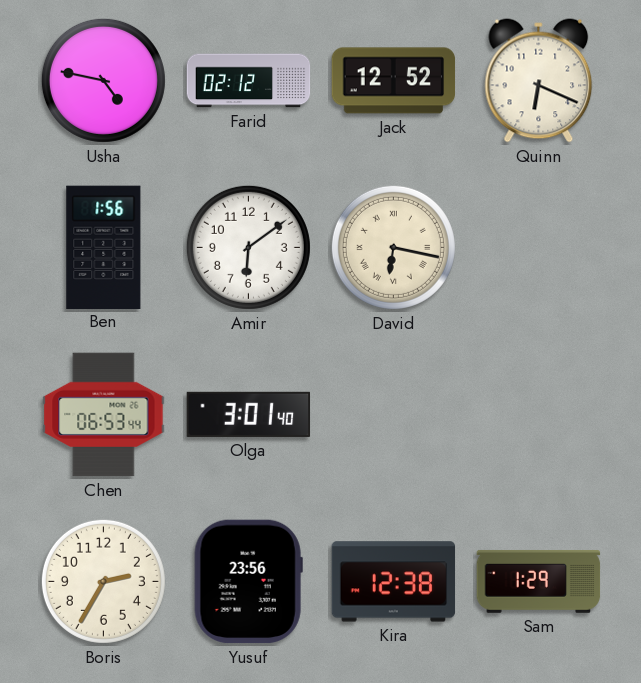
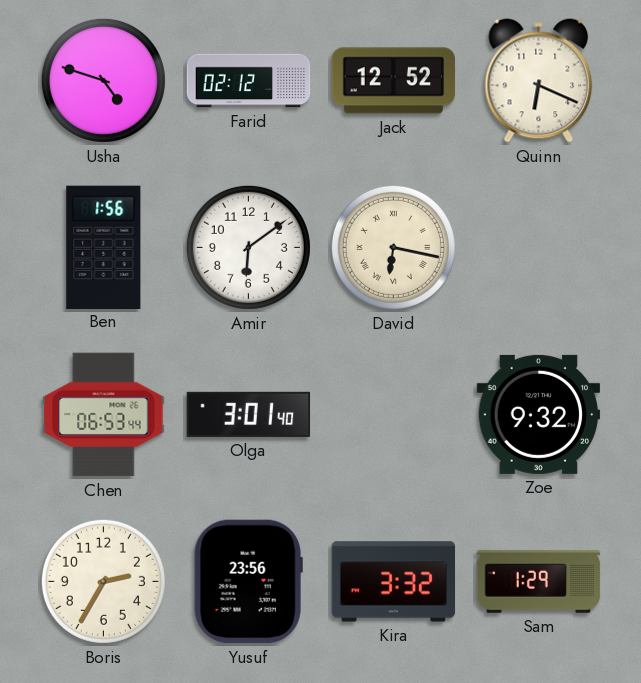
Usha: 4:47 -> 4:48 (103, 80)
Zoe: none -> 9:32 (539, 414)
Kira: 12:38 -> 3:32 (394, 582)
